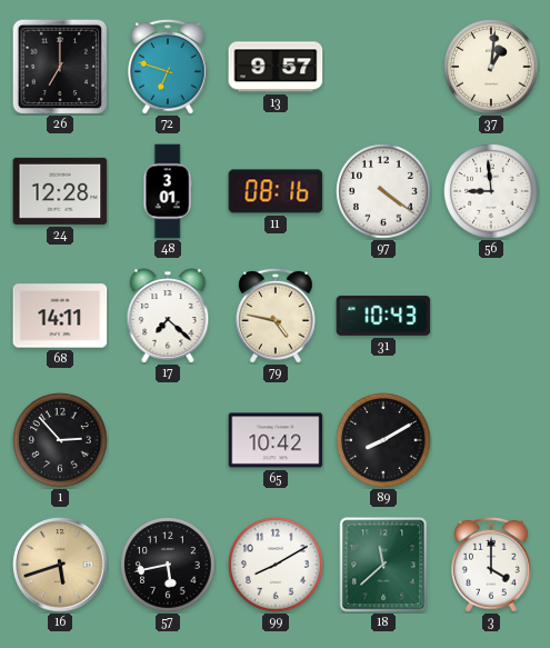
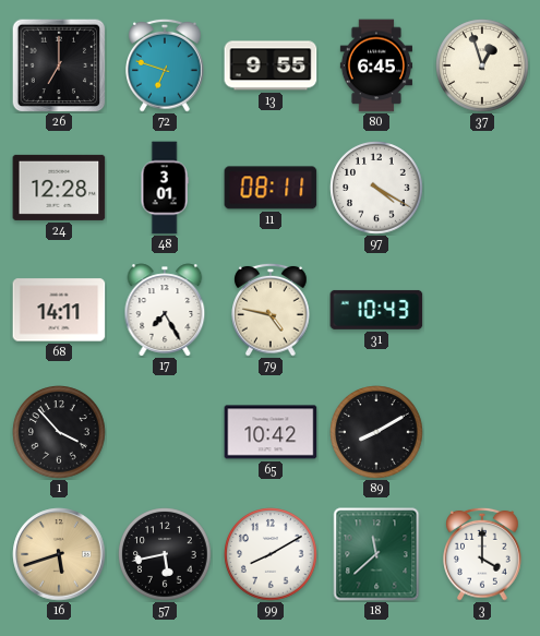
13: 9:57 -> 9:55 (271, 65)
80: none -> 6:45 (375, 65)
37: 1:01 -> 12:57 (482, 65)
11: 08:16 -> 08:11 (271, 188)
97: 4:21 -> 4:20 (376, 188)
56: 8:59 -> none (491, 191)
17: 7:22 -> 7:25 (165, 310)
1: 2:53 -> 3:53 (59, 432)
